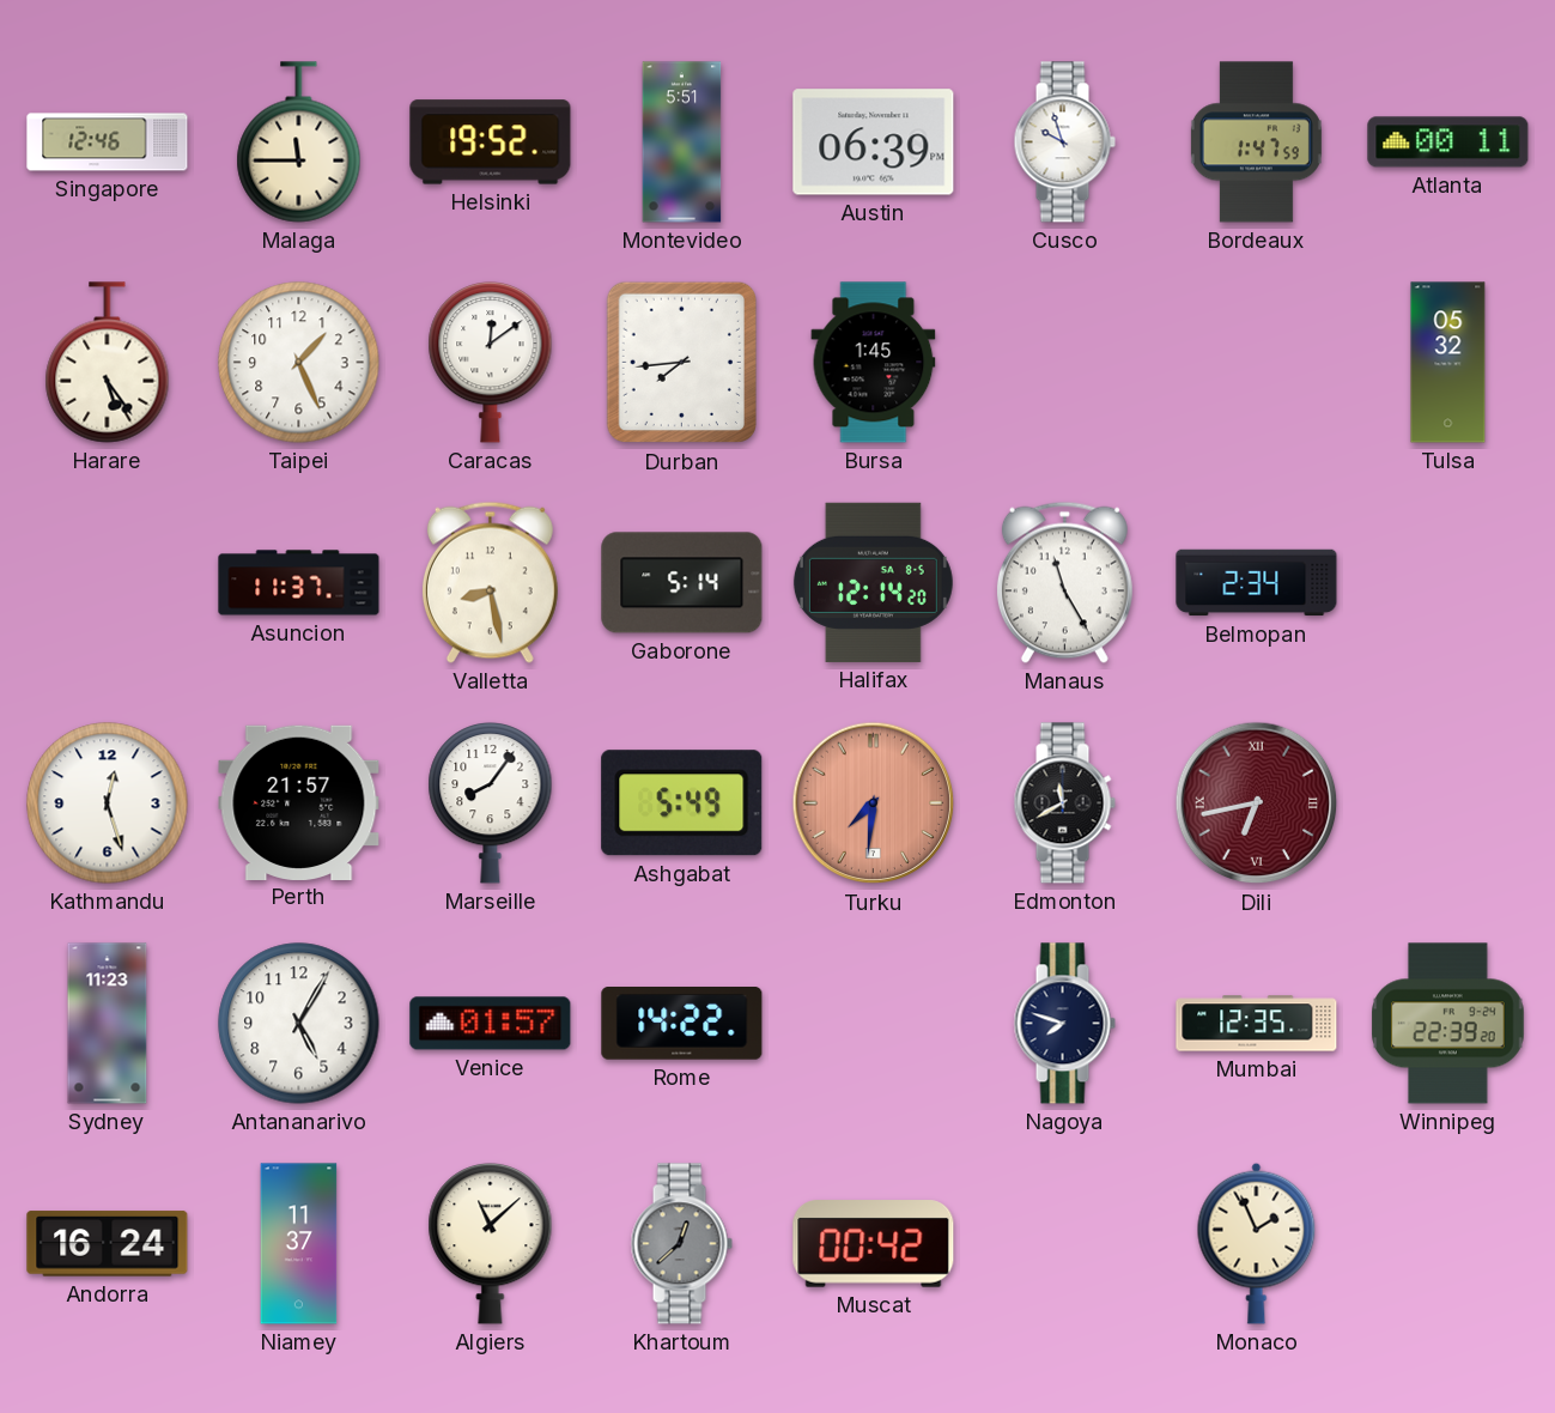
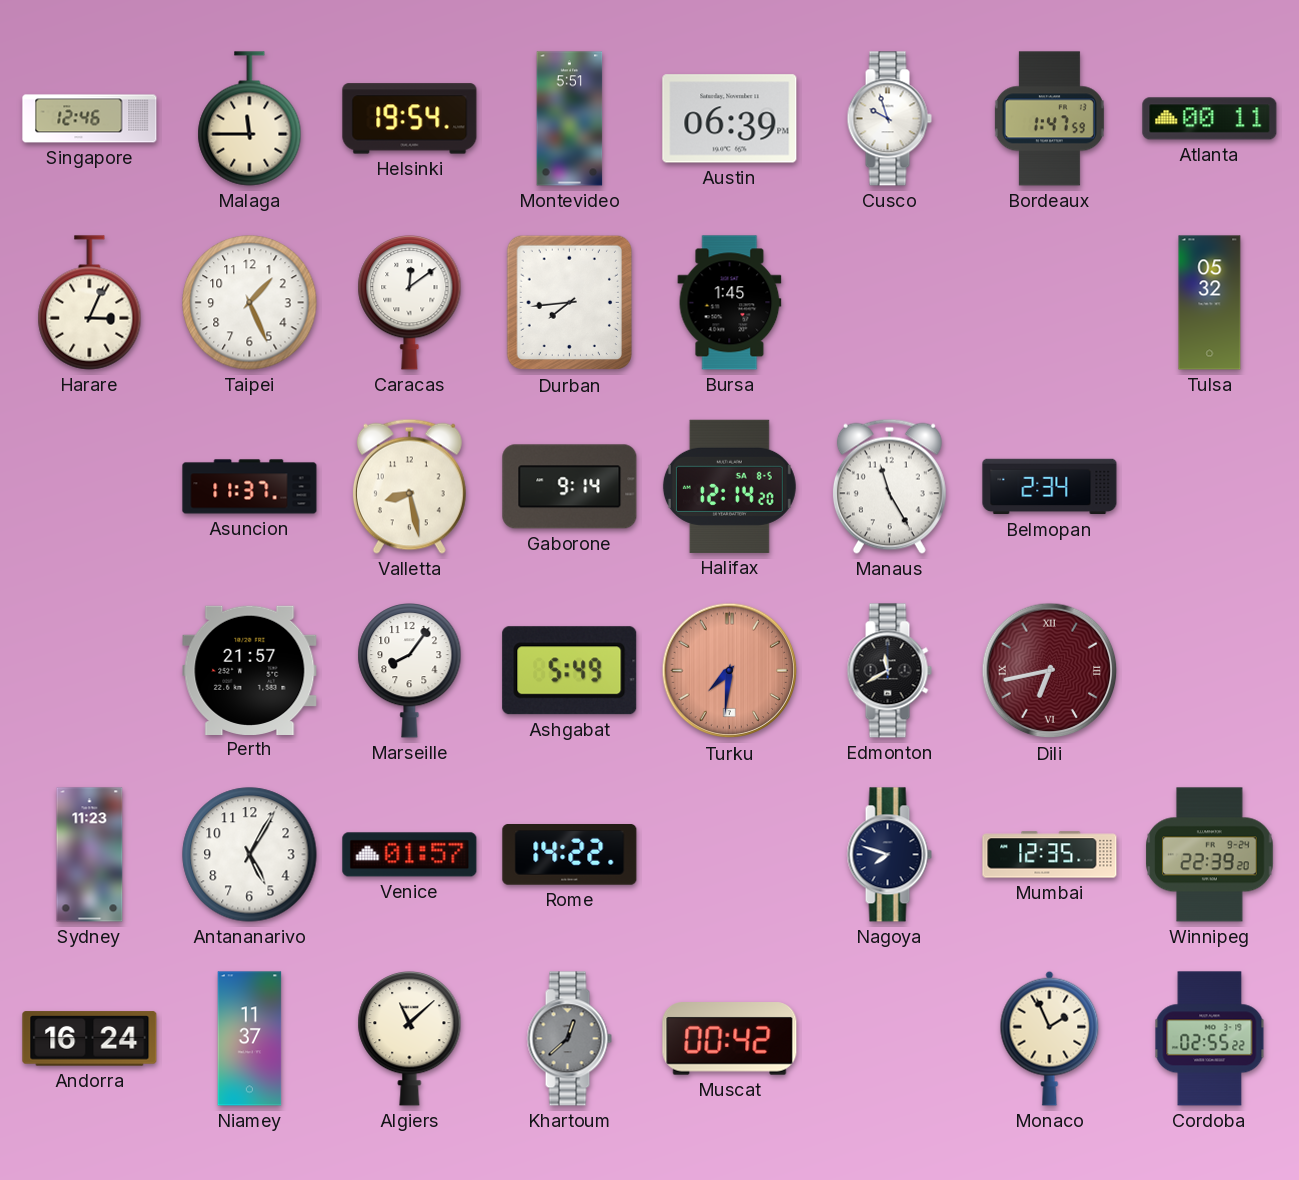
Helsinki: 19:52 -> 19:54 (410, 119)
Harare: 5:24 -> 3:04 (90, 303)
Gaborone: 5:14 -> 9:14 (570, 487)
Kathmandu: 12:27 -> none (108, 803)
Cordoba: none -> 02:55 (1210, 1039)
